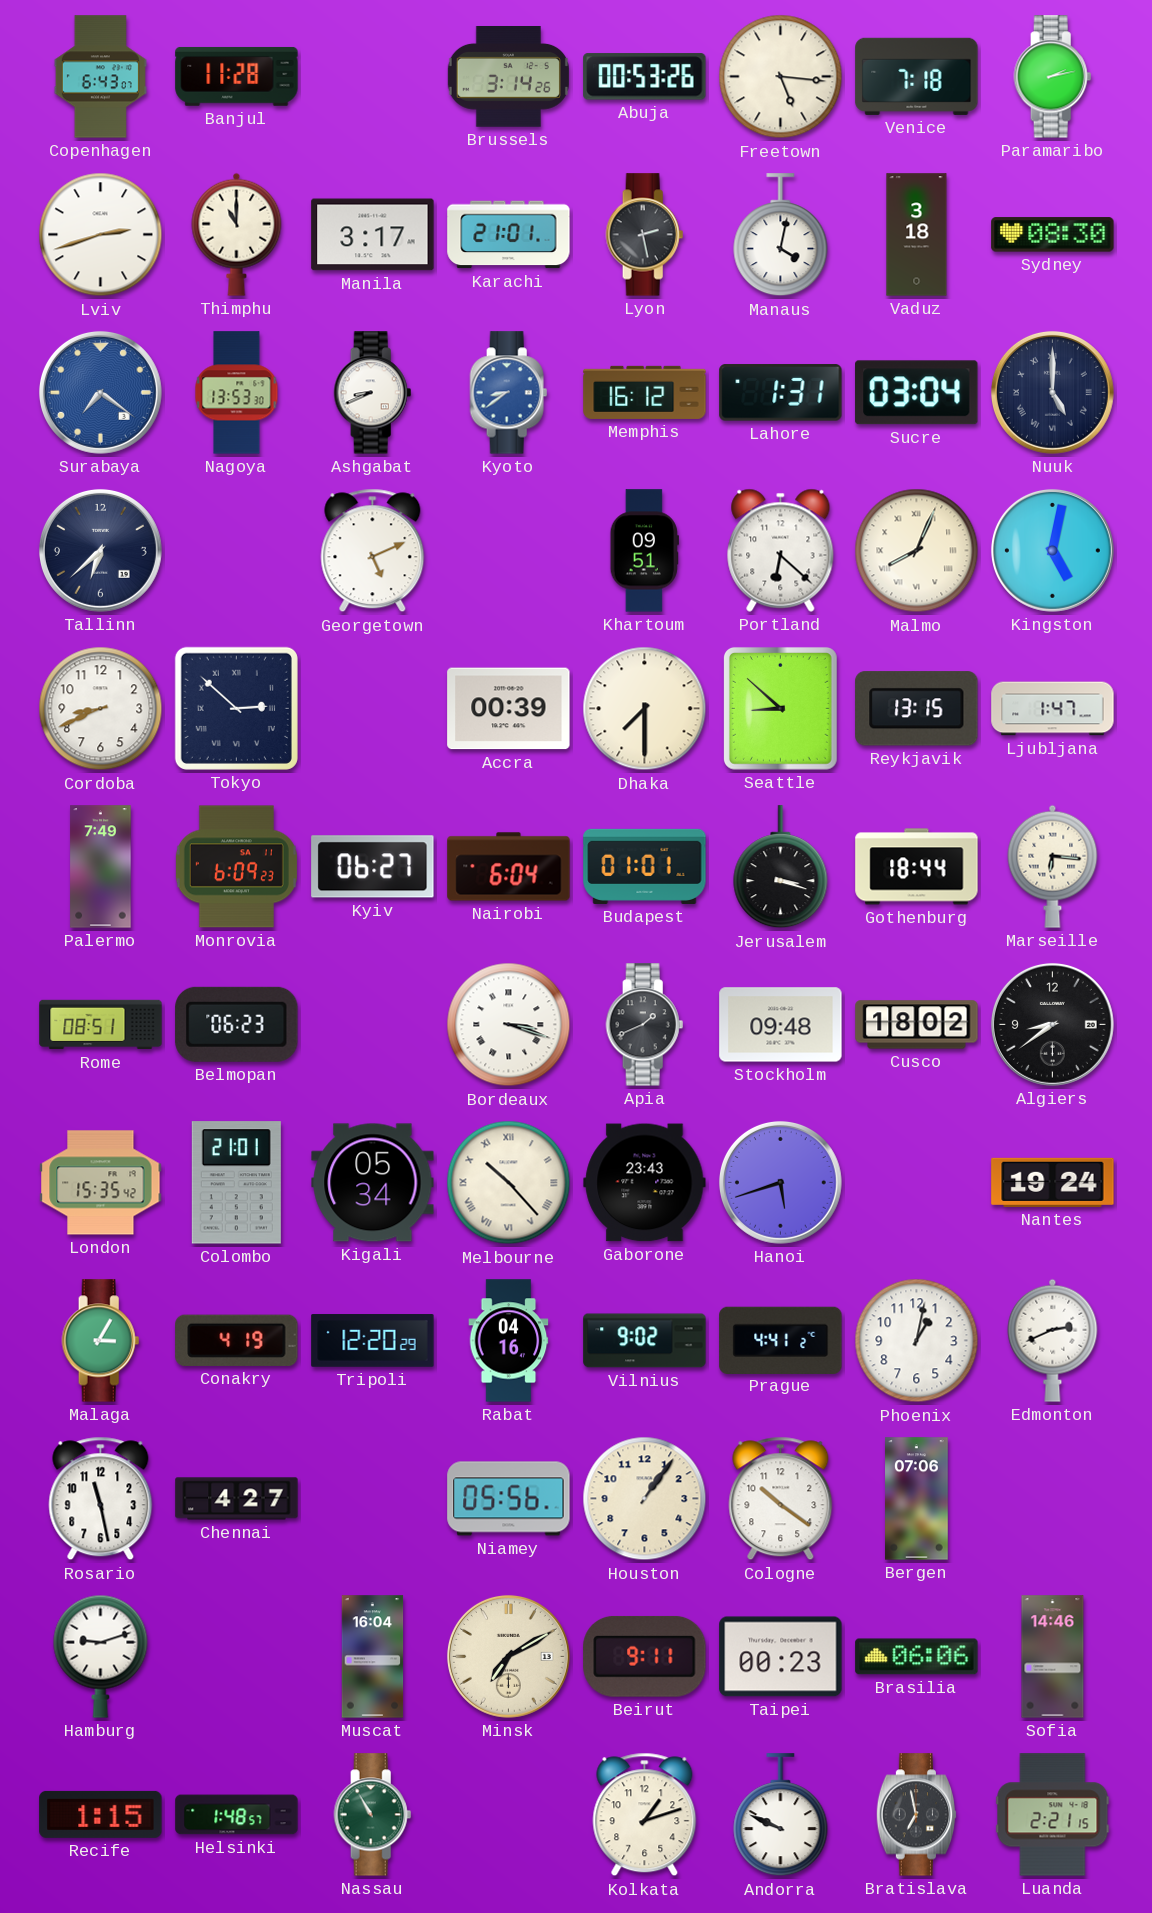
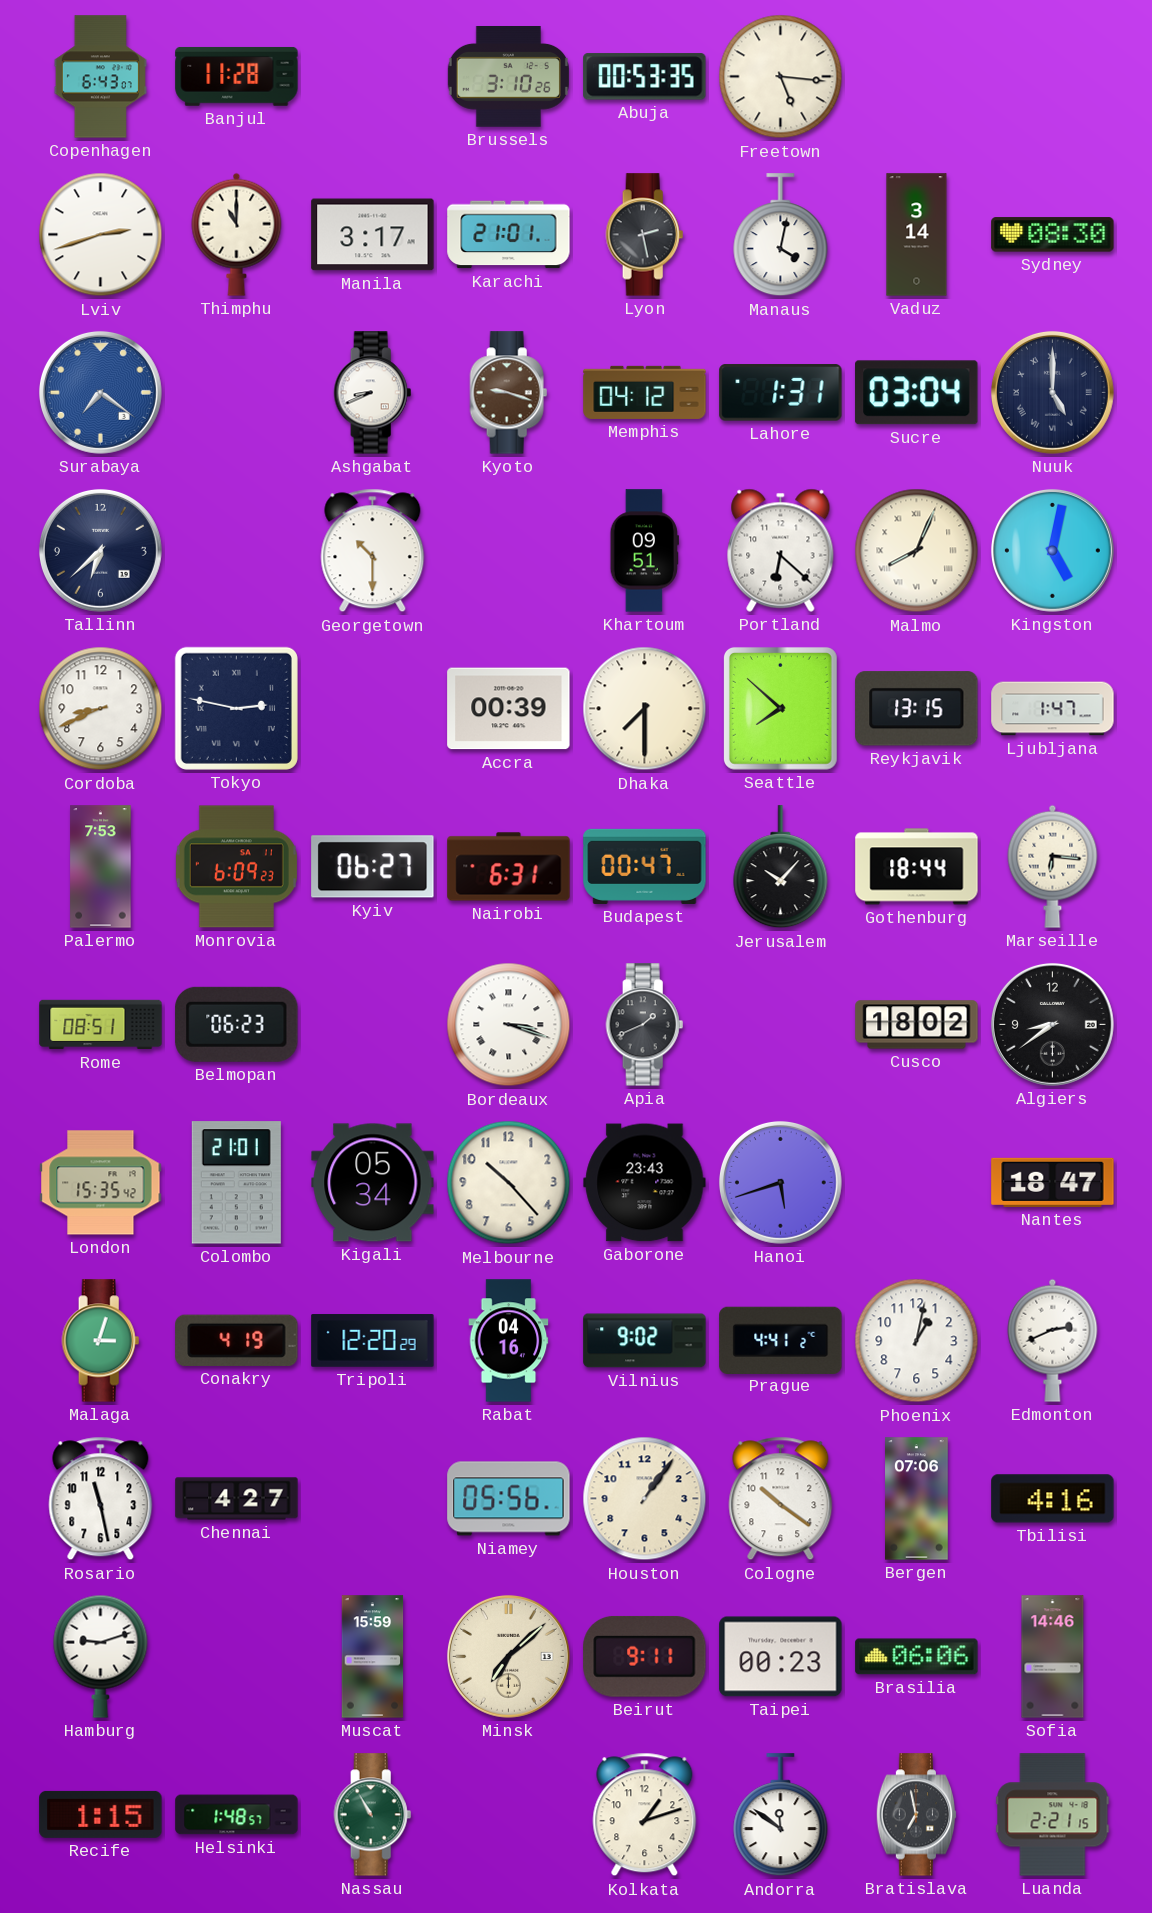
Brussels: 3:14 -> 3:10 (508, 77)
Abuja: 00:53:26 -> 00:53:35 (645, 77)
Venice: 7:18 -> none (917, 76)
Paramaribo: 2:13 -> none (1053, 77)
Vaduz: 3:18 -> 3:14 (917, 235)
Nagoya: 13:53 -> none (237, 393)
Kyoto: 8:39 -> 9:18 (509, 393)
Kyoto dial: blue -> brown (509, 393)
Memphis: 16:12 -> 04:12 (645, 392)
Georgetown: 5:11 -> 10:30 (373, 551)
Tokyo: 2:52 -> 2:47 (236, 708)
Seattle: 8:52 -> 7:52 (780, 708)
Palermo: 7:49 -> 7:53 (101, 867)
Nairobi: 6:04 -> 6:31 (509, 867)
Budapest: 01:01 -> 00:47 (645, 866)
Jerusalem: 3:18 -> 10:07 (781, 867)
Stockholm: 09:48 -> none (781, 1025)
Melbourne numerals: Roman -> Arabic (509, 1183)
Nantes: 19:24 -> 18:47 (1053, 1182)
Malaga: 3:05 -> 3:03 (101, 1341)
Tbilisi: none -> 4:16 (1053, 1499)
Muscat: 16:04 -> 15:59 (373, 1657)
Minsk: 7:10 -> 7:08 (508, 1656)
Andorra: 9:49 -> 11:51 (781, 1815)
